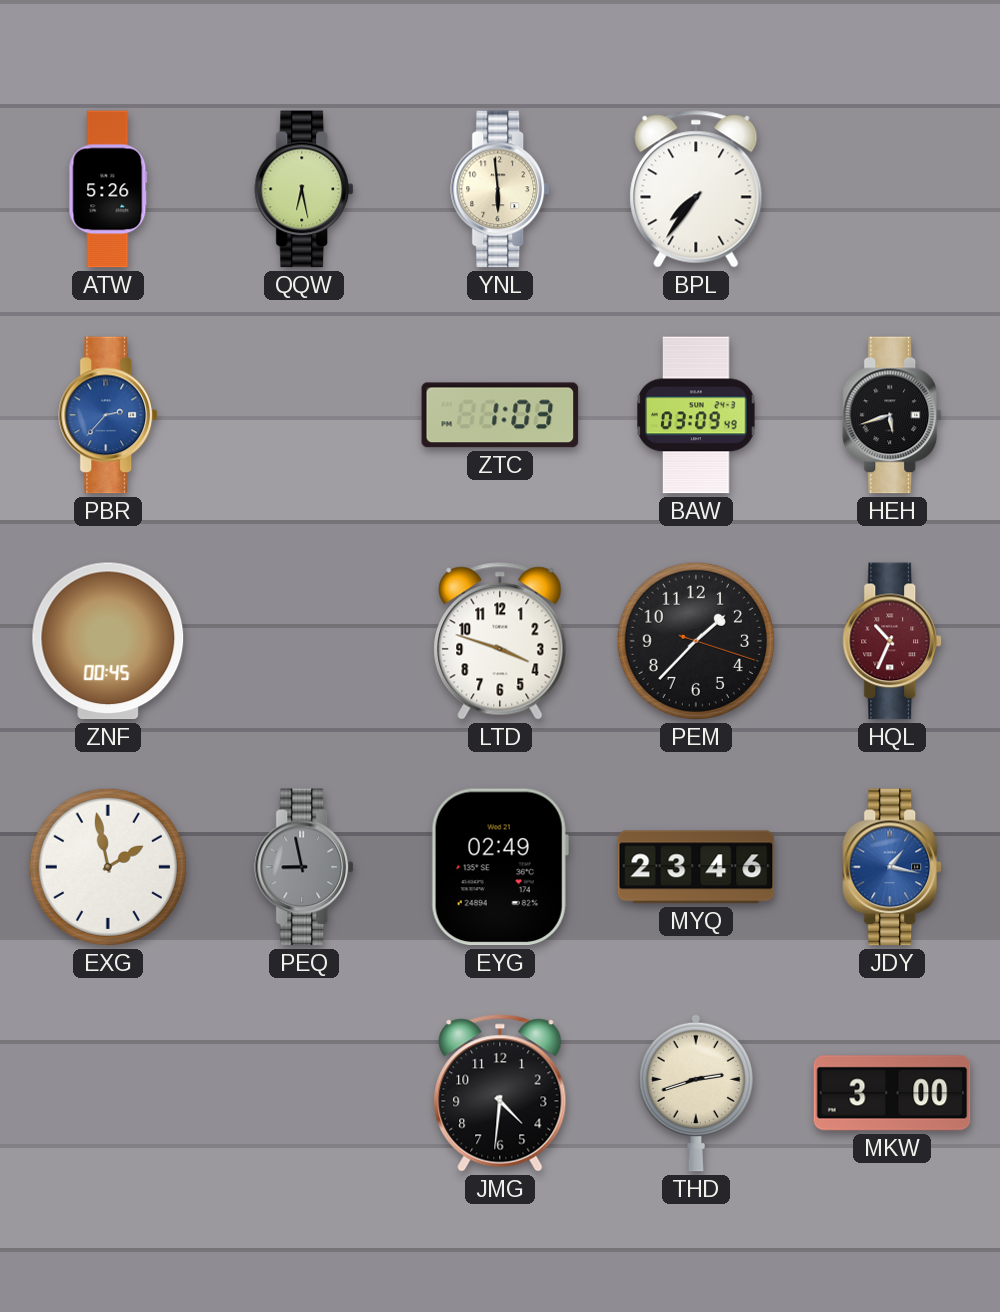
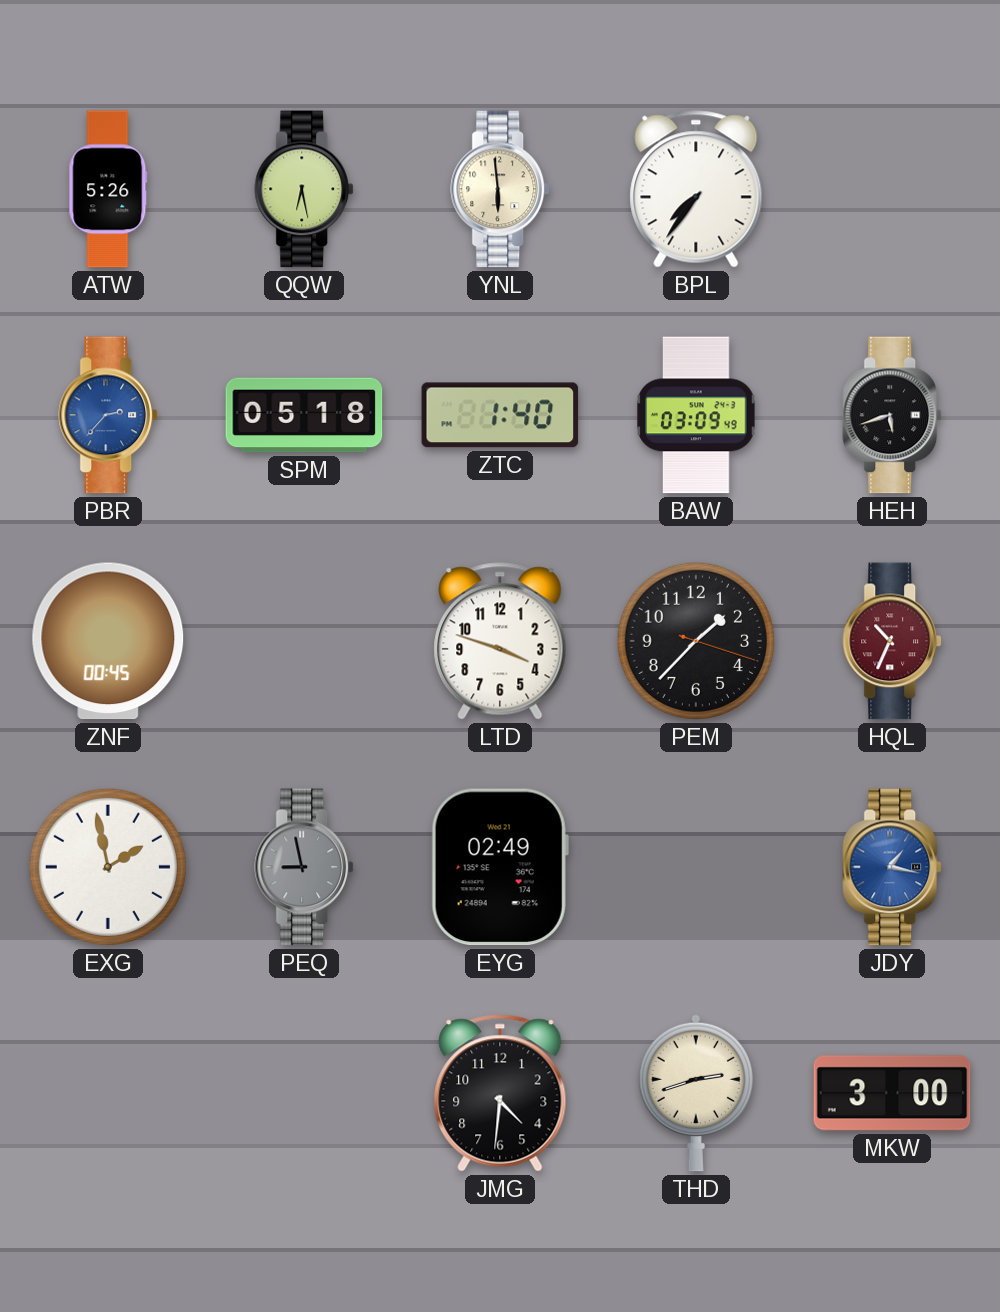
SPM: none -> 05:18 (304, 415)
ZTC: 1:03 -> 1:40 (500, 415)
MYQ: 23:46 -> none (696, 867)
